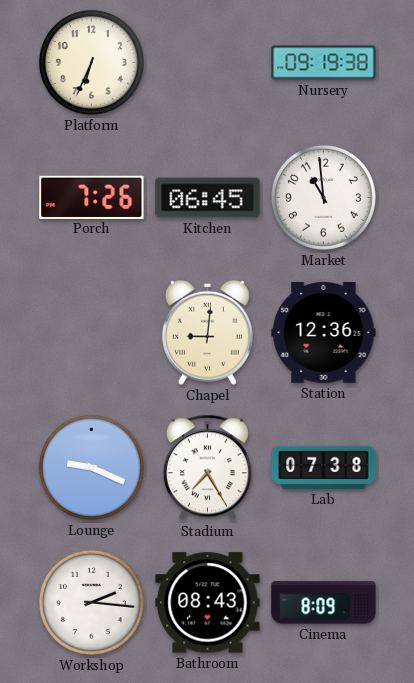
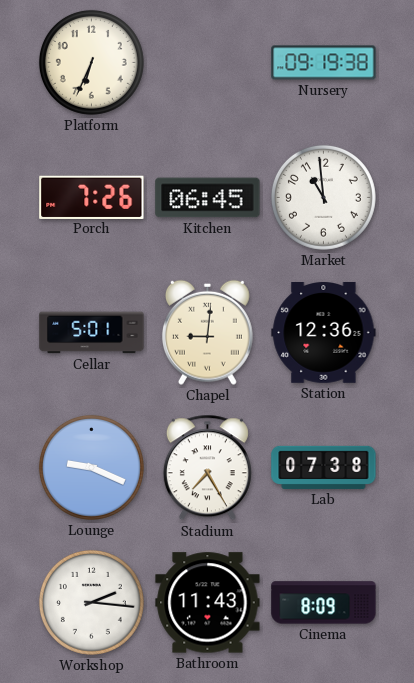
Cellar: none -> 5:01 (92, 333)
Bathroom: 08:43 -> 11:43 (208, 603)
